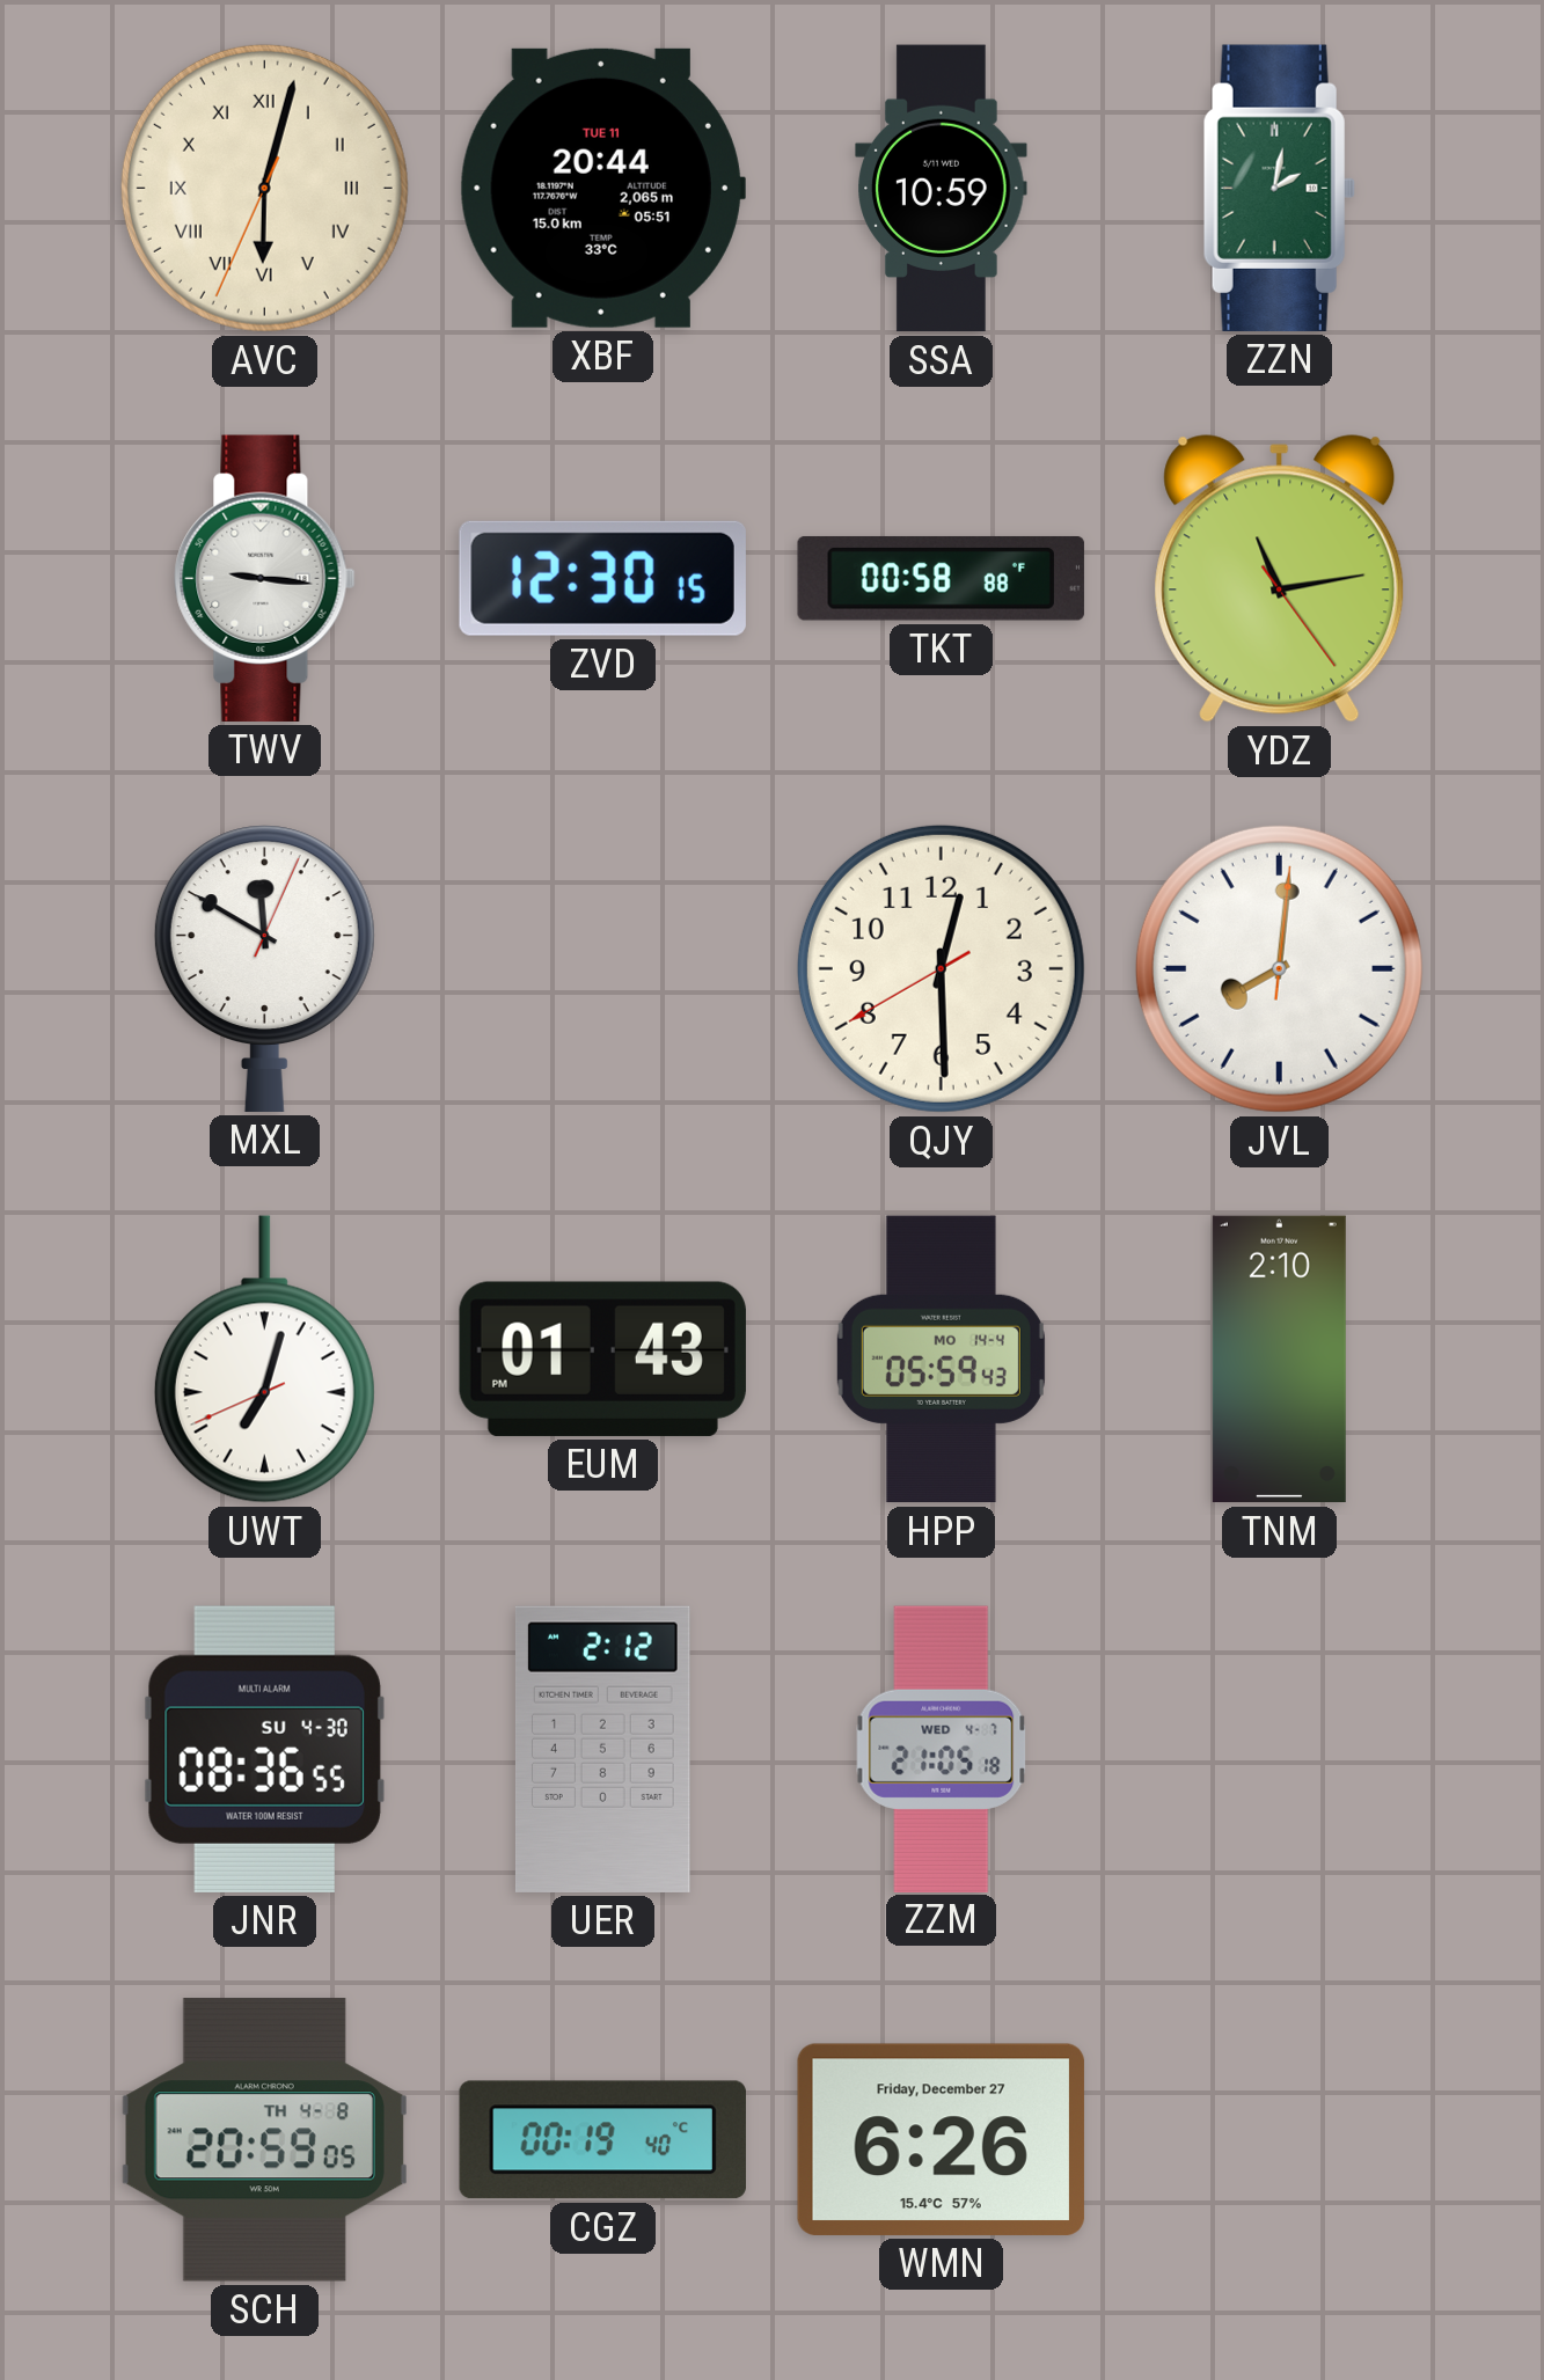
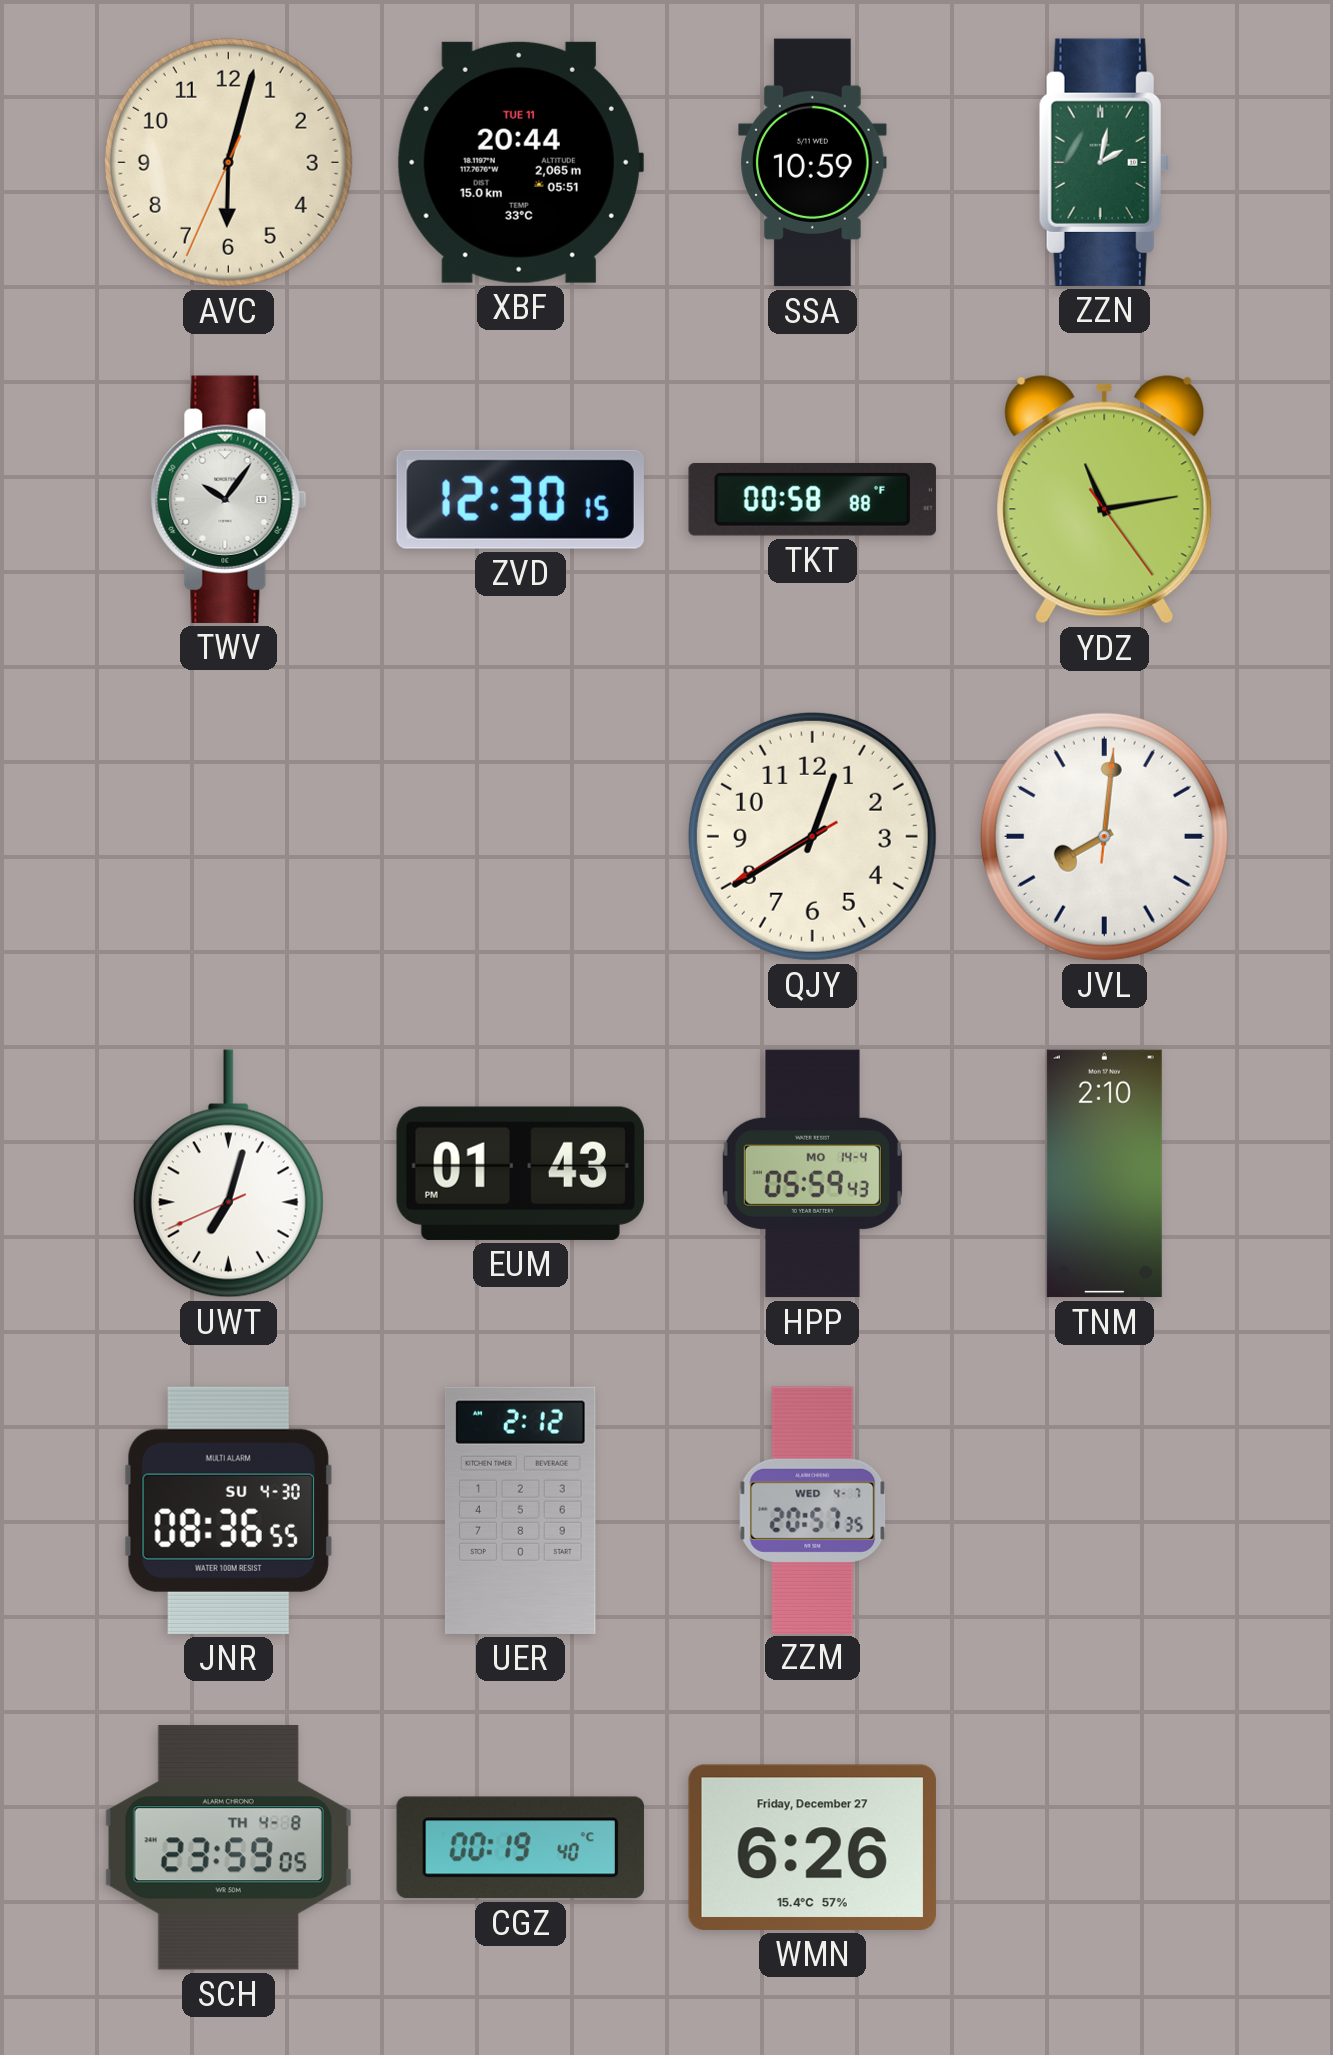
AVC numerals: Roman -> Arabic (228, 162)
TWV: 9:16 -> 10:06 (229, 499)
MXL: 11:50 -> none (264, 968)
QJY: 12:29 -> 12:39 (812, 836)
ZZM: 21:05 -> 20:57 (813, 1510)
SCH: 20:59 -> 23:59 (228, 1848)
